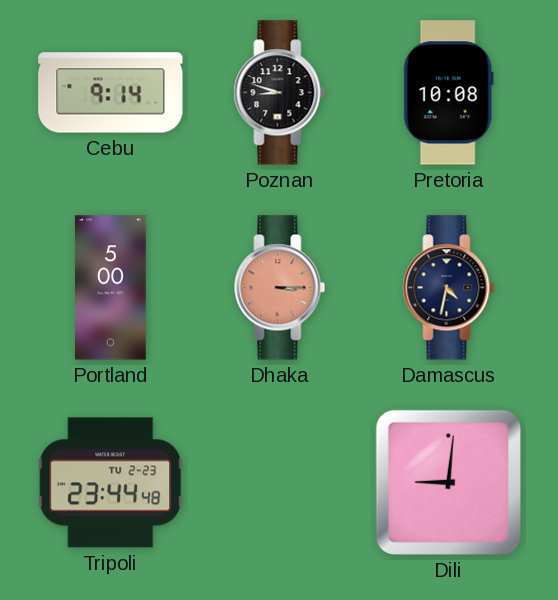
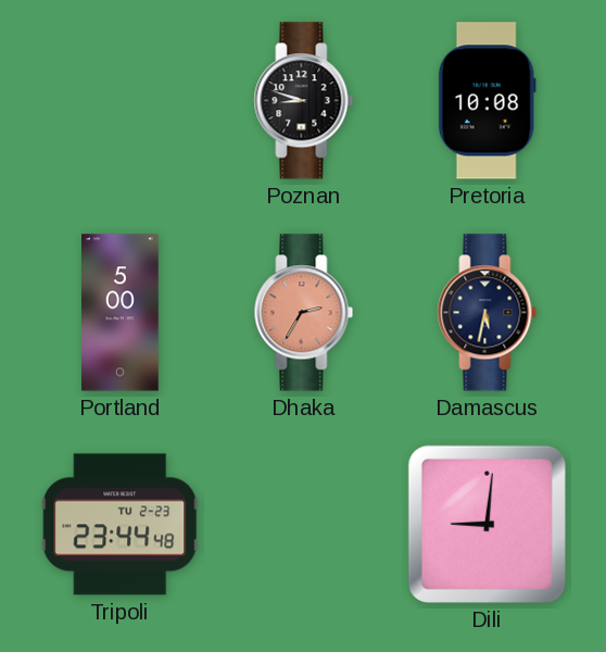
Cebu: 9:14 -> none (111, 93)
Dhaka: 3:15 -> 2:35 (304, 313)
Damascus: 4:32 -> 5:32 (488, 313)
